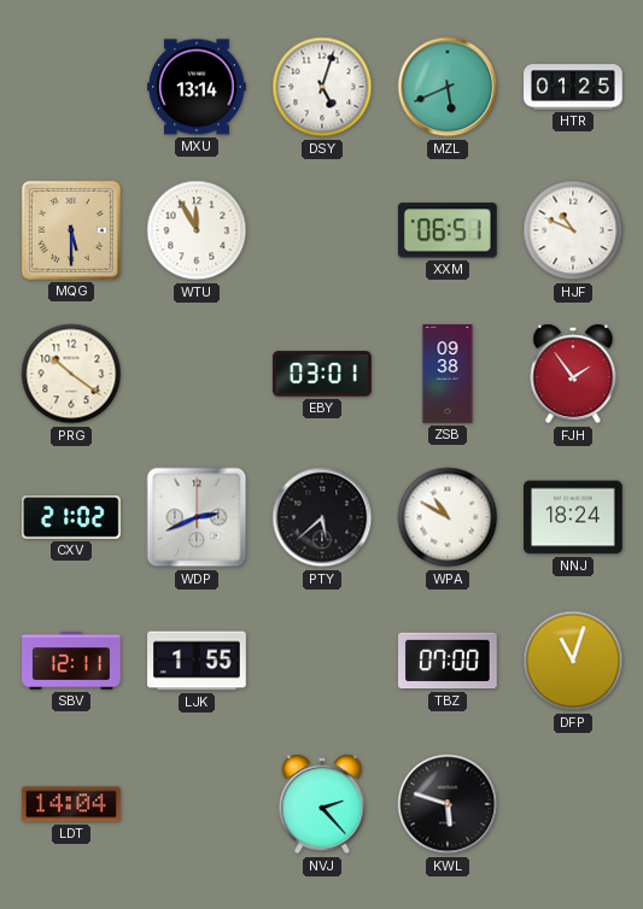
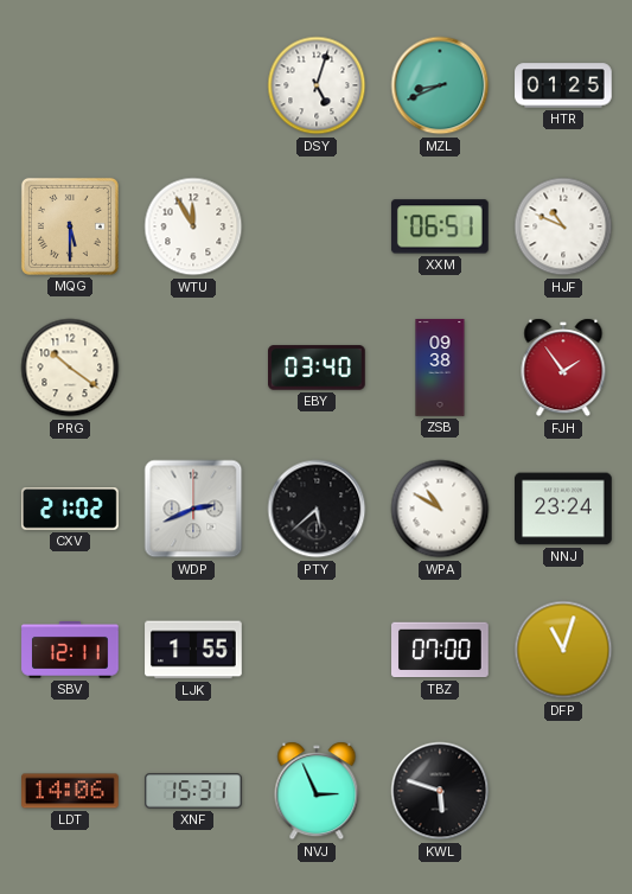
MXU: 13:14 -> none (197, 87)
MZL: 5:41 -> 8:41 (440, 85)
EBY: 03:01 -> 03:40 (318, 368)
NNJ: 18:24 -> 23:24 (563, 509)
LDT: 14:04 -> 14:06 (70, 791)
XNF: none -> 15:31 (193, 791)
NVJ: 2:23 -> 2:56 (317, 791)
